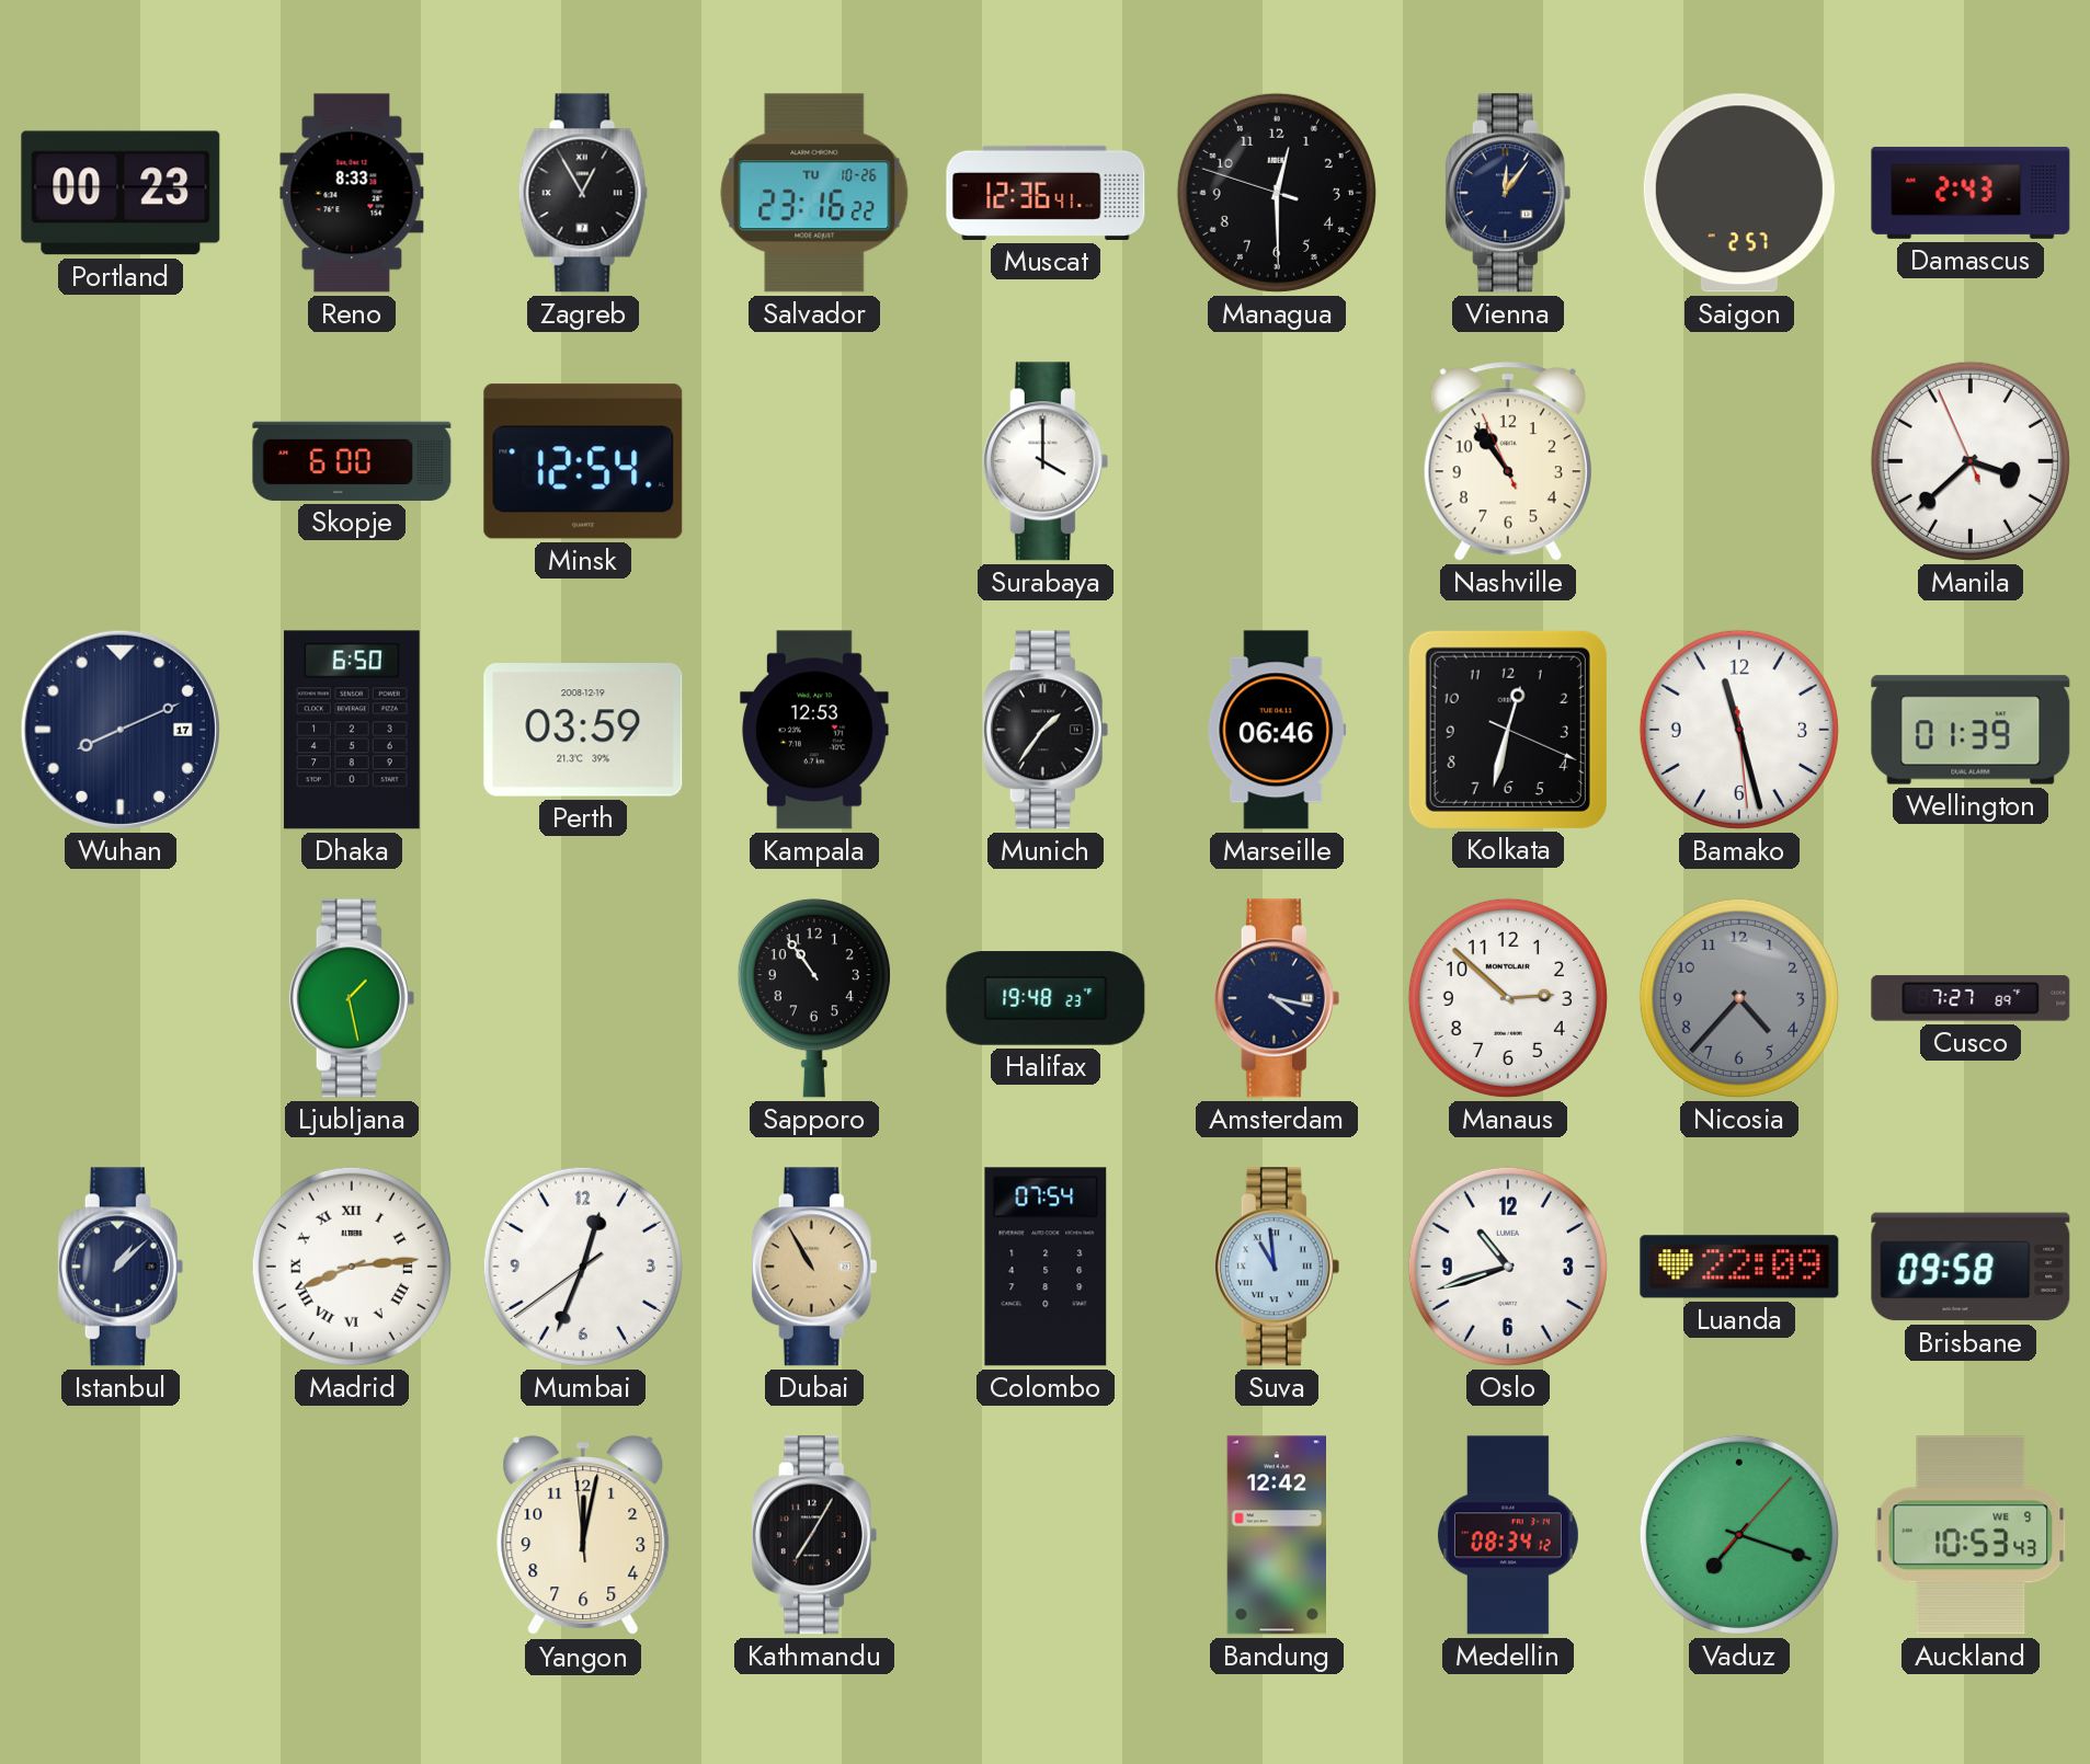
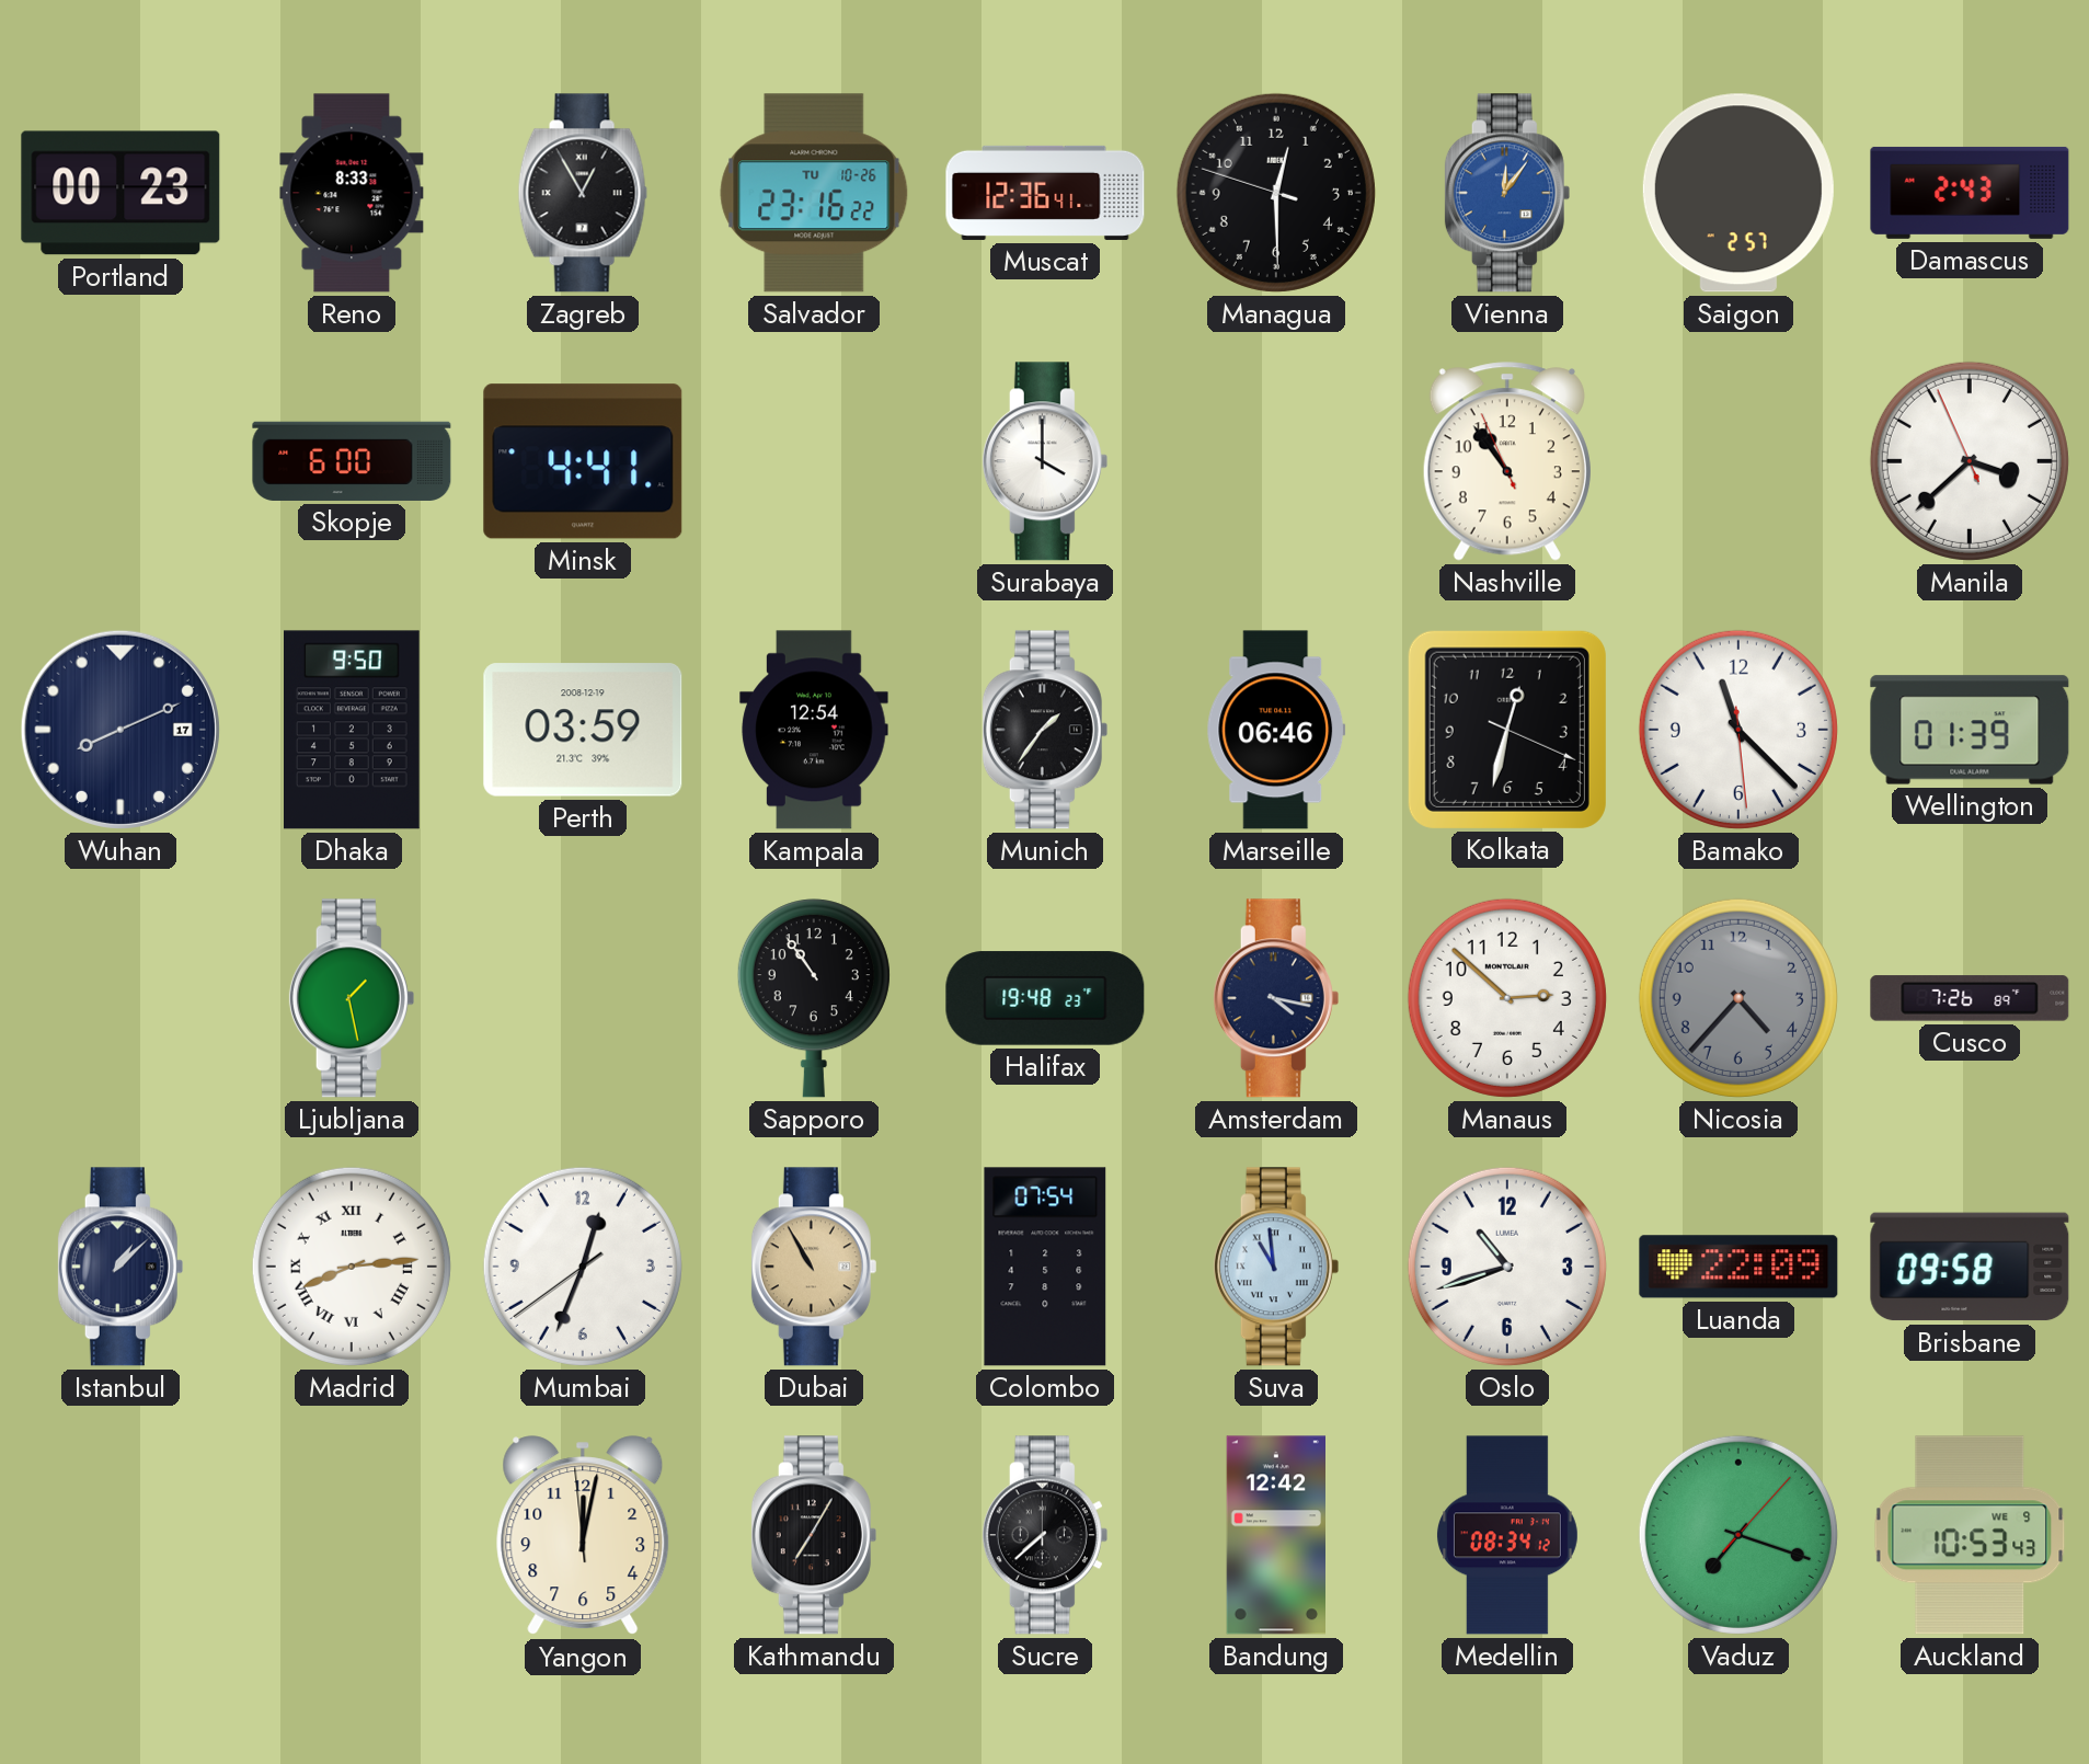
Vienna dial: navy -> blue (1507, 193)
Minsk: 12:54 -> 4:41 (583, 461)
Dhaka: 6:50 -> 9:50 (353, 730)
Kampala: 12:53 -> 12:54 (814, 730)
Bamako: 11:27 -> 11:22 (1738, 730)
Cusco: 7:27 -> 7:26 (1970, 998)
Sucre: none -> 7:38 (1045, 1535)
